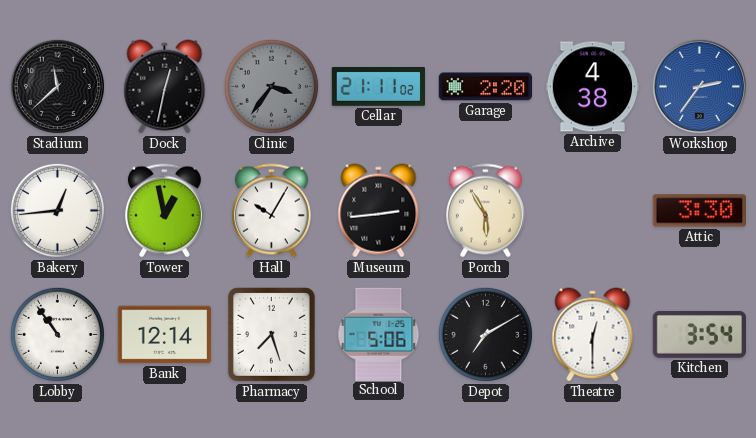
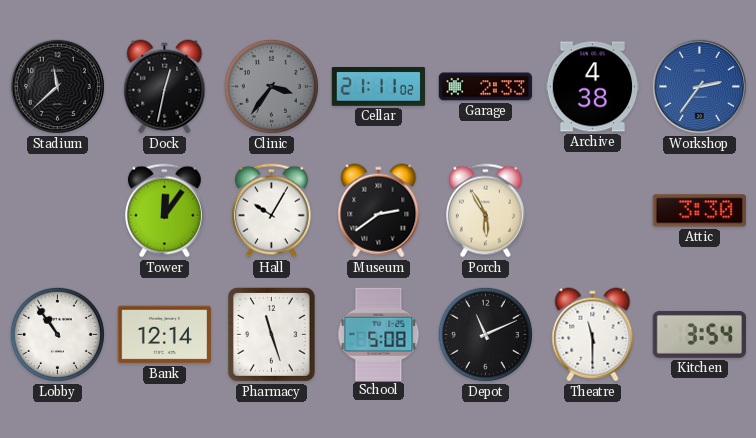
Garage: 2:20 -> 2:33 (486, 87)
Bakery: 12:44 -> none (57, 210)
Tower: 12:58 -> 12:06 (164, 211)
Museum: 2:44 -> 2:39 (379, 211)
Pharmacy: 7:27 -> 11:27 (271, 335)
School: 5:06 -> 5:08 (379, 334)
Depot: 7:10 -> 11:11 (485, 334)
Theatre: 12:30 -> 11:30 (593, 335)
